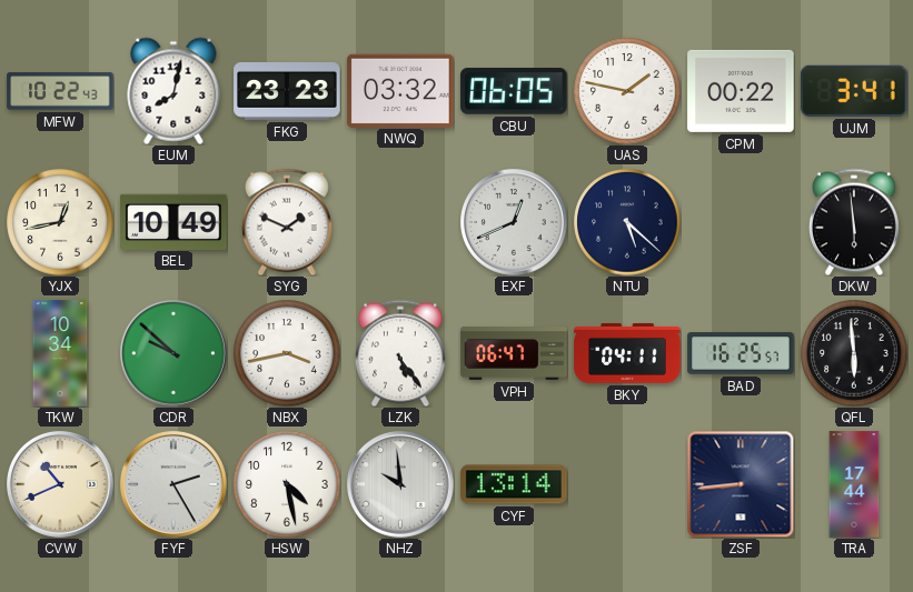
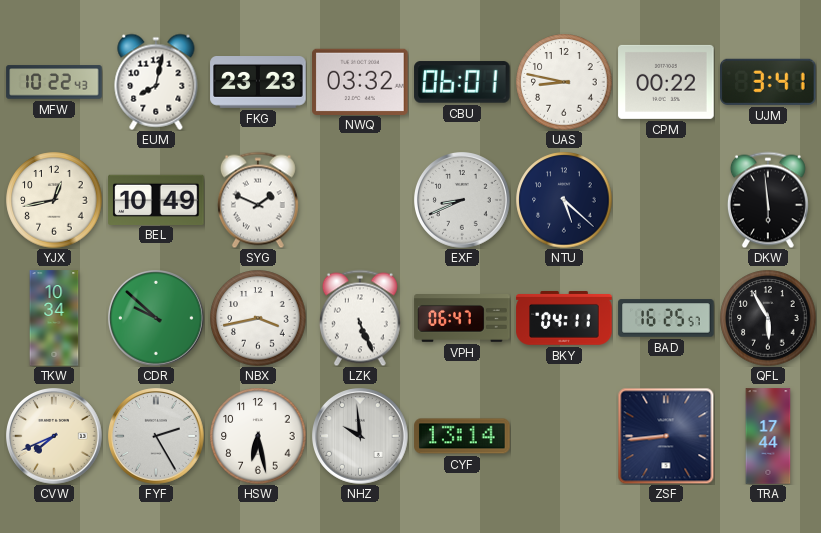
CBU: 06:05 -> 06:01 (462, 82)
UAS: 1:47 -> 8:47 (564, 82)
EXF: 12:41 -> 8:41 (463, 201)
LZK: 5:24 -> 5:26 (360, 318)
QFL: 5:59 -> 5:55 (768, 318)
CVW: 10:41 -> 7:41 (55, 437)
HSW: 4:28 -> 6:28 (258, 436)
